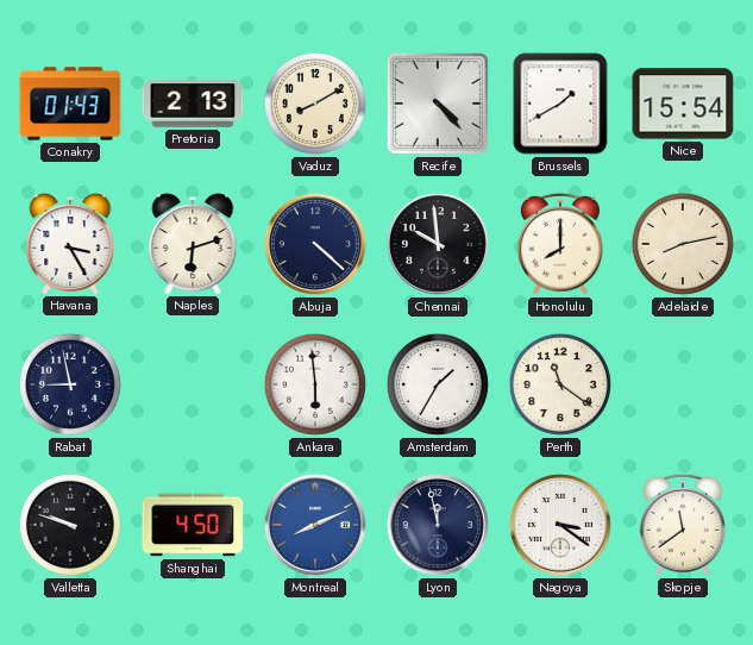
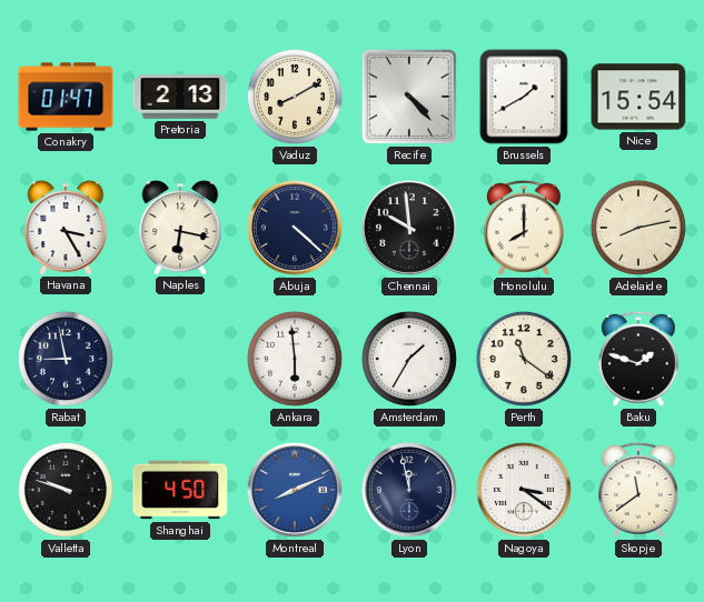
Conakry: 01:43 -> 01:47 (66, 97)
Naples: 6:12 -> 6:17 (180, 228)
Baku: none -> 1:48 (638, 359)
